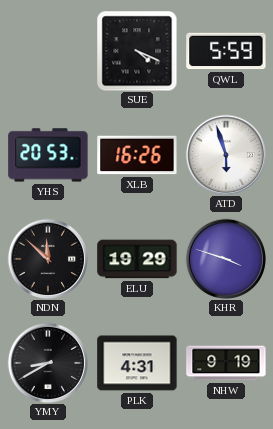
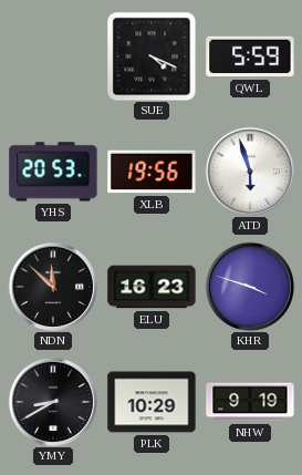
XLB: 16:26 -> 19:56 (152, 172)
ELU: 19:29 -> 16:23 (152, 287)
PLK: 4:31 -> 10:29 (152, 402)
